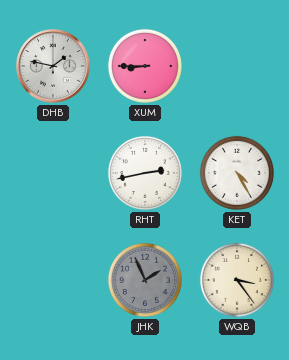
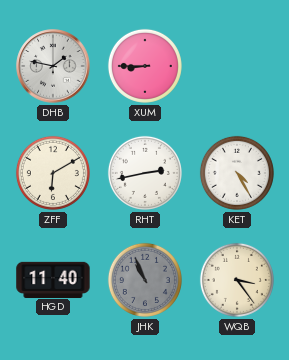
ZFF: none -> 6:10 (53, 173)
HGD: none -> 11:40 (53, 279)
JHK: 1:56 -> 10:56 (145, 280)
